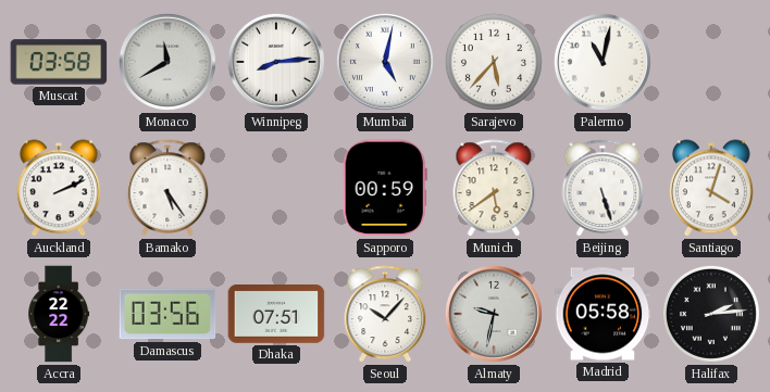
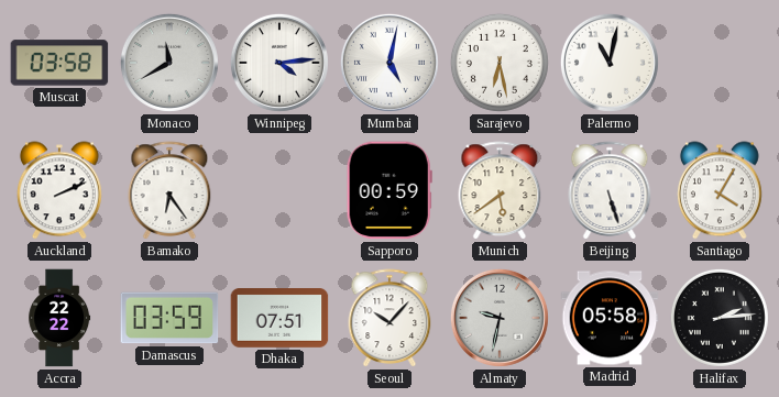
Winnipeg: 8:14 -> 4:14 (279, 63)
Sarajevo: 5:37 -> 6:28 (500, 63)
Bamako: 5:24 -> 6:24 (169, 191)
Santiago: 4:03 -> 4:05 (720, 190)
Damascus: 03:56 -> 03:59 (169, 318)
